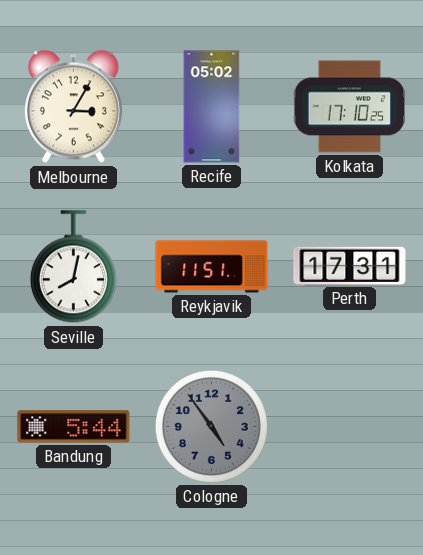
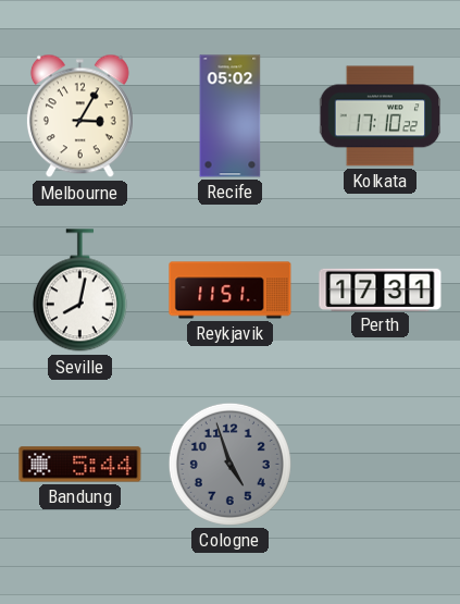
Kolkata: 17:10:25 -> 17:10:22 (381, 116)
Cologne: 4:54 -> 4:57 (229, 464)
